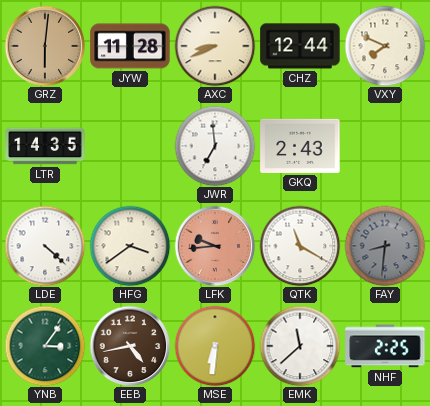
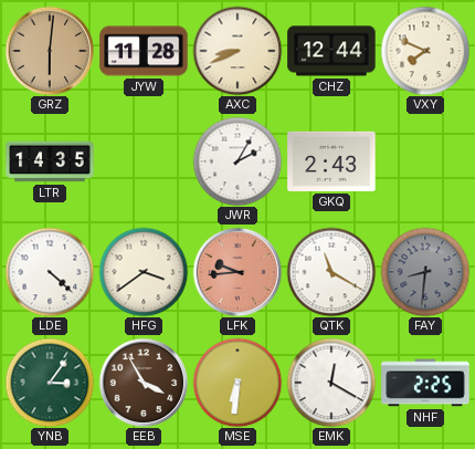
JWR: 6:59 -> 2:05 (237, 161)
EEB: 4:43 -> 3:55 (144, 383)
EMK: 11:38 -> 12:20 (331, 383)
